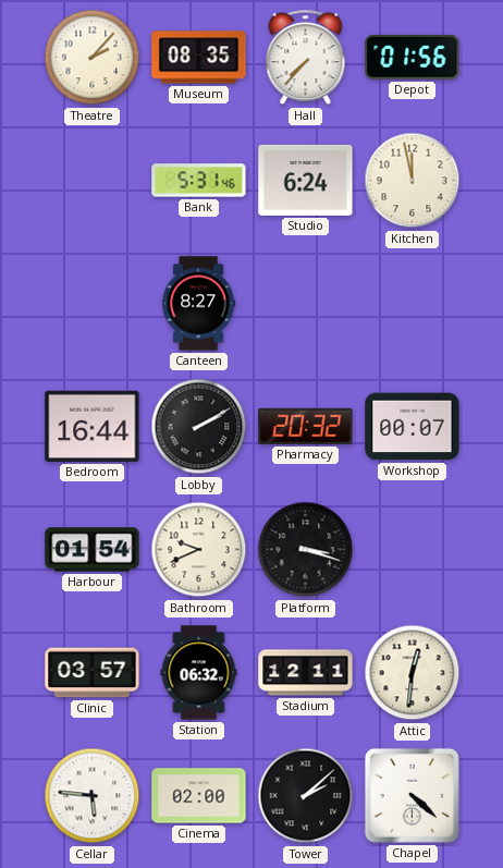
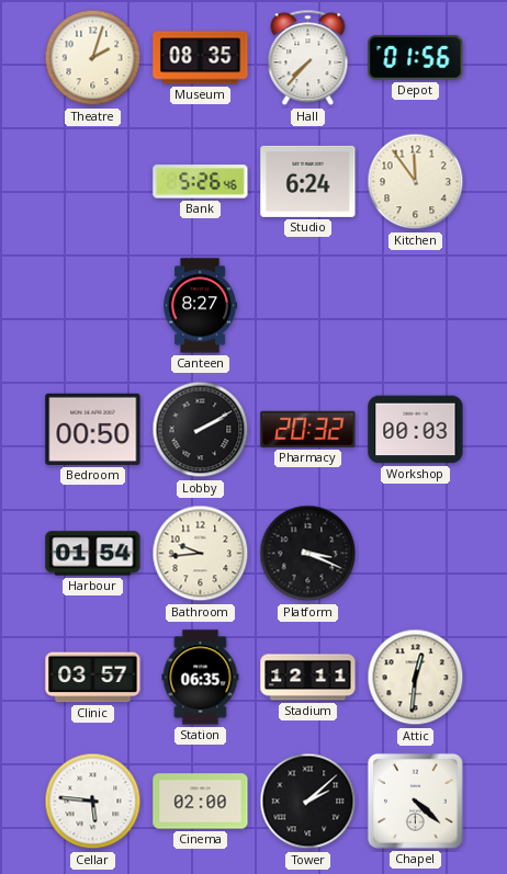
Theatre: 2:07 -> 2:03 (93, 58)
Bank: 5:31 -> 5:26 (201, 182)
Kitchen: 11:58 -> 11:54 (416, 182)
Bedroom: 16:44 -> 00:50 (93, 429)
Workshop: 00:07 -> 00:03 (416, 430)
Bathroom: 9:41 -> 9:44 (201, 554)
Platform: 3:18 -> 3:19 (308, 554)
Station: 06:32 -> 06:35 (201, 678)
